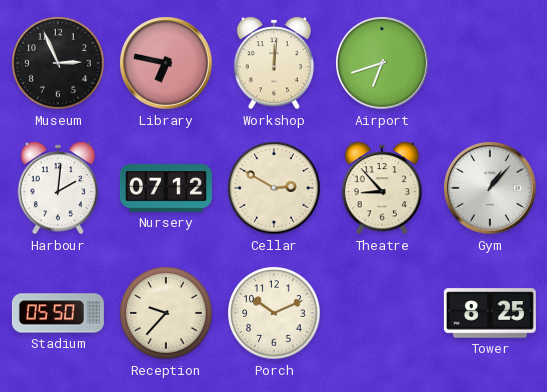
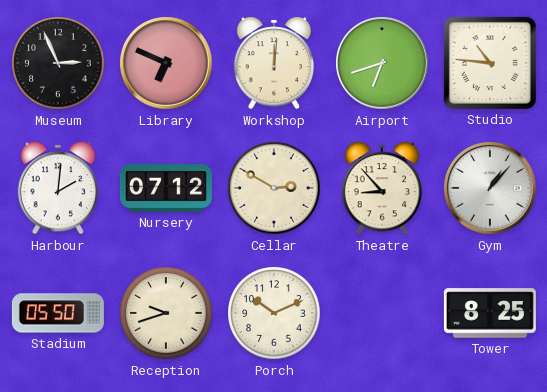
Library: 6:47 -> 6:49 (166, 63)
Studio: none -> 10:46 (490, 63)
Reception: 9:37 -> 9:42 (166, 313)
